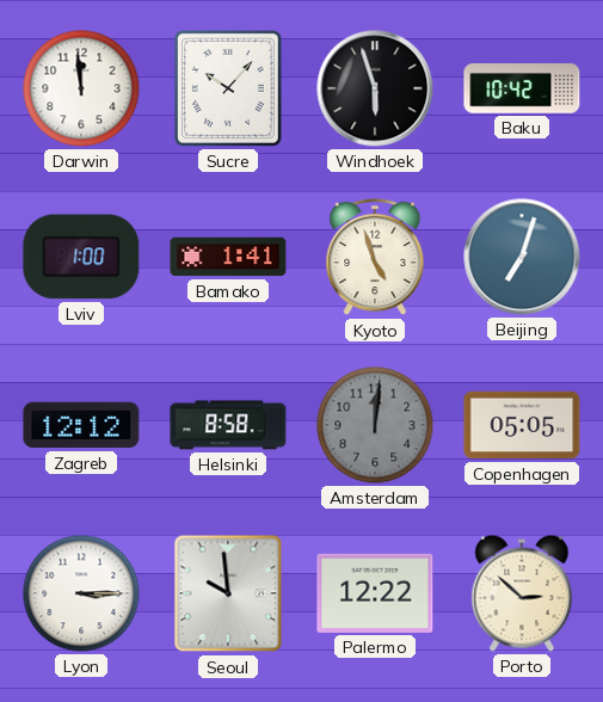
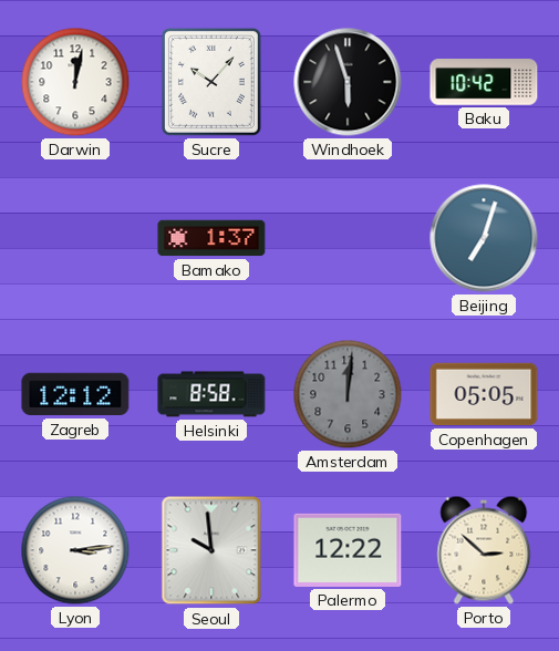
Darwin: 11:59 -> 12:02 (75, 82)
Lviv: 1:00 -> none (81, 257)
Bamako: 1:41 -> 1:37 (211, 238)
Kyoto: 4:57 -> none (375, 257)
Lyon: 3:15 -> 3:14 (75, 550)
